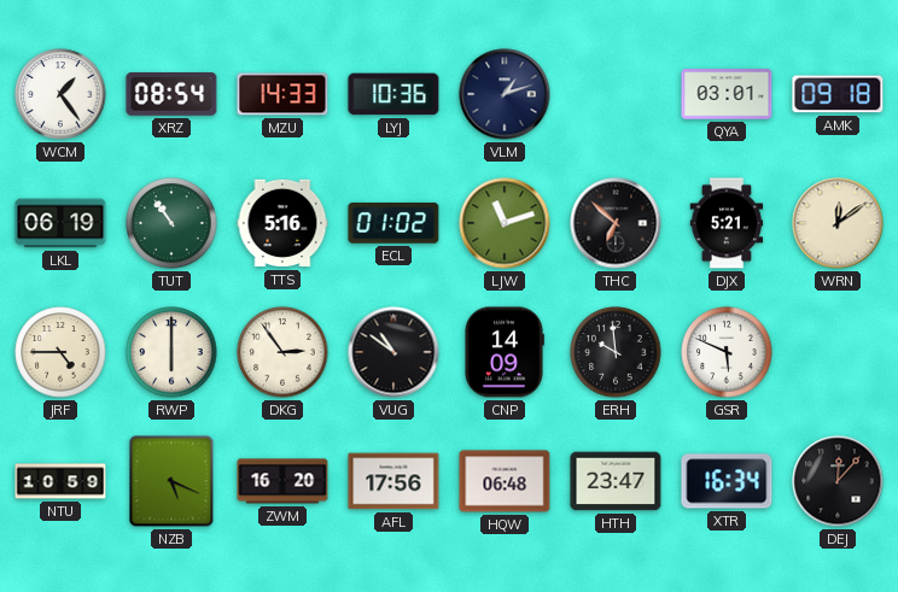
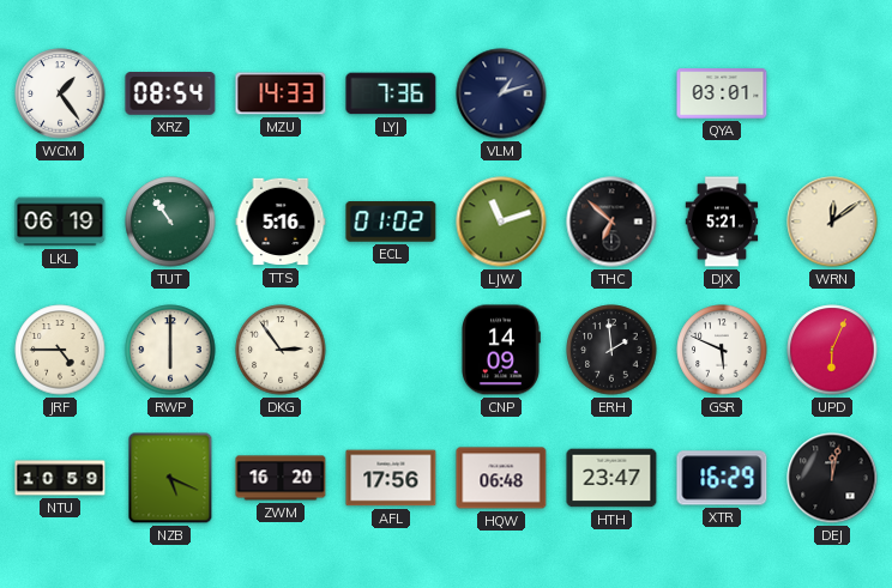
LYJ: 10:36 -> 7:36 (391, 93)
AMK: 09:18 -> none (838, 94)
VUG: 10:51 -> none (393, 352)
ERH: 9:59 -> 1:59 (611, 350)
UPD: none -> 6:04 (832, 350)
XTR: 16:34 -> 16:29 (722, 478)
DEJ: 12:07 -> 12:02 (832, 478)
